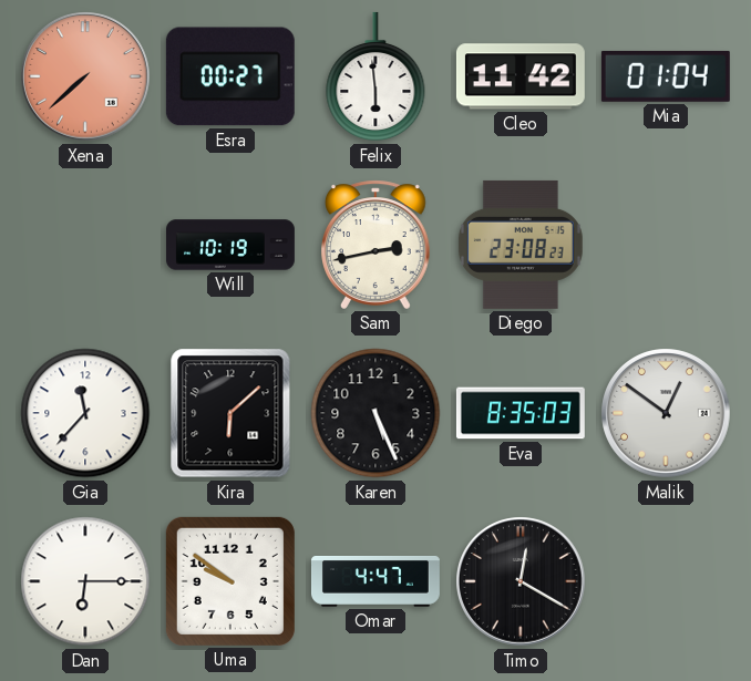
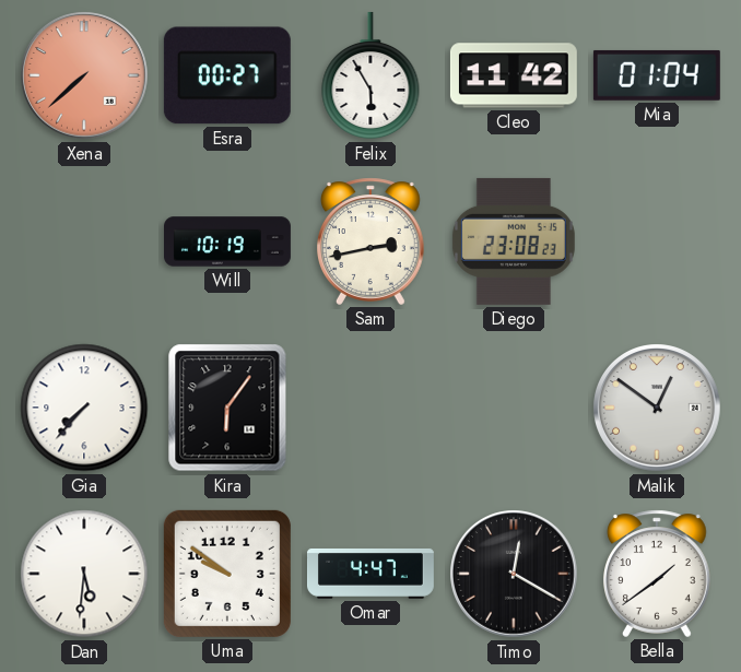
Felix: 5:59 -> 5:55 (370, 75)
Gia: 11:37 -> 7:37 (84, 408)
Kira: 6:08 -> 6:06 (227, 408)
Karen: 5:26 -> none (375, 413)
Eva: 8:35 -> none (521, 413)
Dan: 6:15 -> 5:31 (84, 574)
Bella: none -> 1:39 (658, 574)
